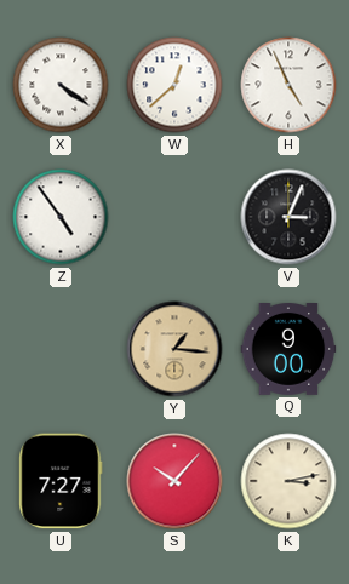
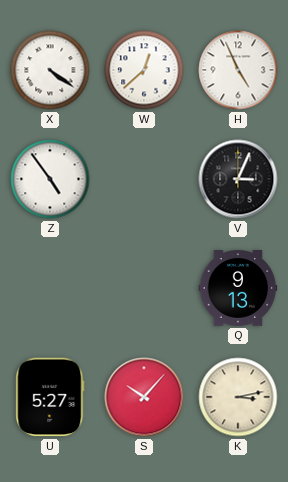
Y: 1:16 -> none (174, 349)
Q: 9:00 -> 9:13 (238, 289)
U: 7:27 -> 5:27 (50, 397)
